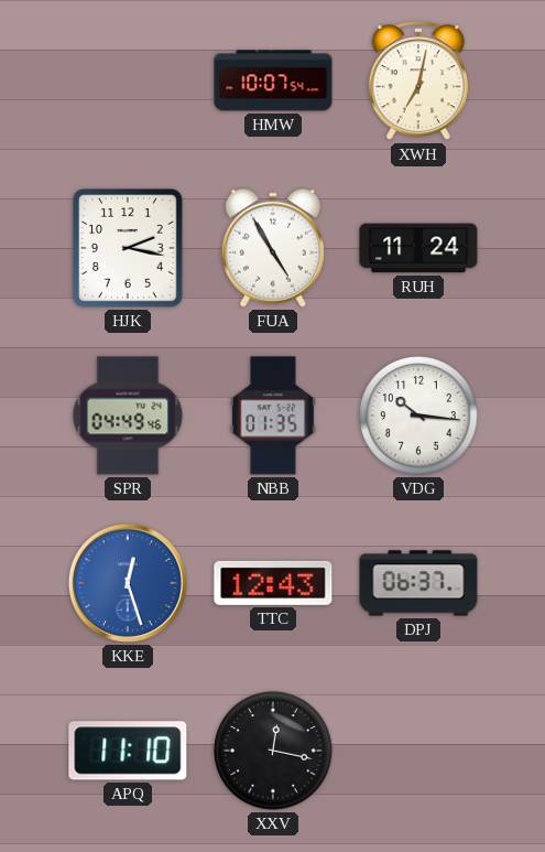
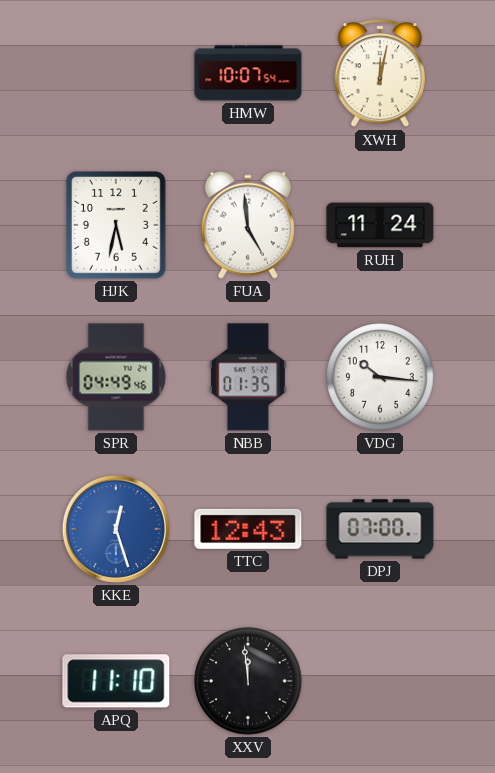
XWH: 7:02 -> 12:02 (380, 74)
HJK: 2:17 -> 5:32 (117, 226)
FUA: 4:55 -> 4:59 (248, 225)
DPJ: 06:37 -> 07:00 (380, 529)
XXV: 12:17 -> 11:59 (248, 681)
